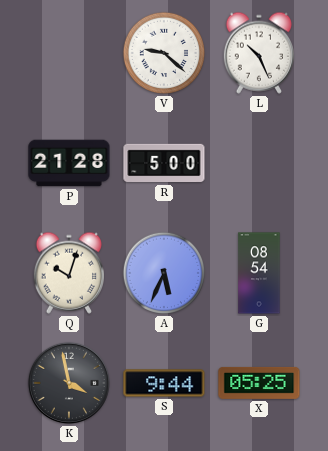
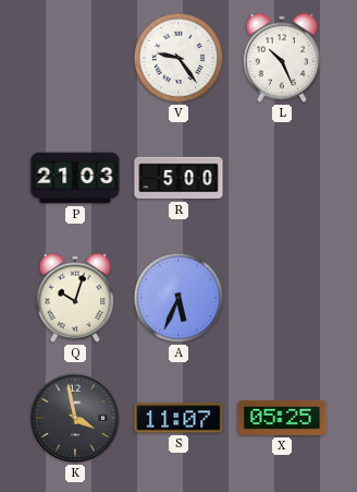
V: 9:22 -> 9:24 (178, 58)
P: 21:28 -> 21:03 (75, 178)
G: 08:54 -> none (259, 273)
S: 9:44 -> 11:07 (178, 418)
